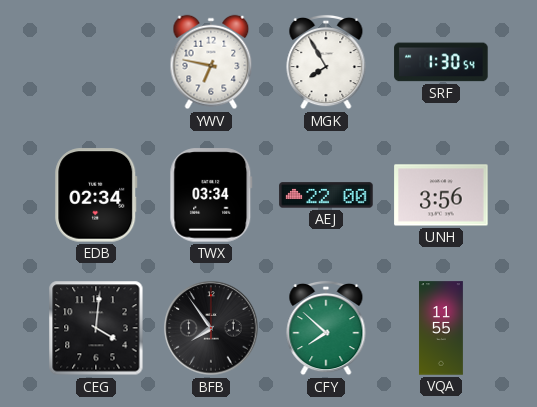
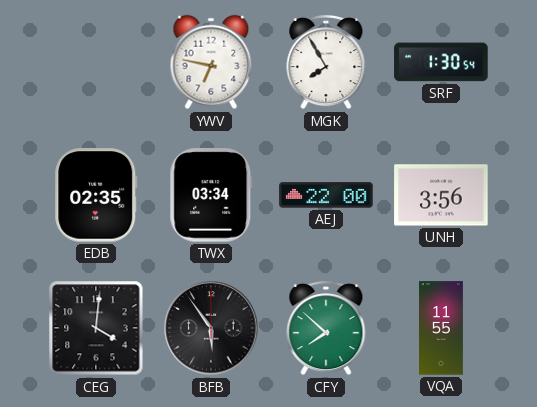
EDB: 02:34 -> 02:35 (96, 195)
BFB: 7:54 -> 5:54 (211, 328)
